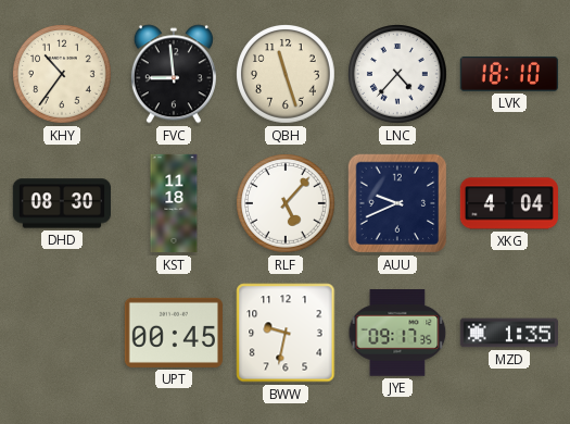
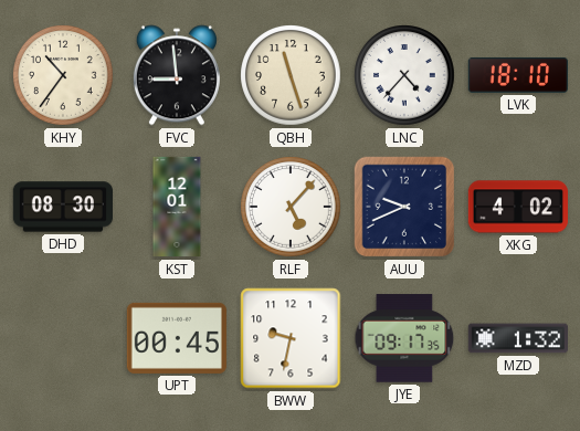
KST: 11:18 -> 12:01 (177, 207)
XKG: 4:04 -> 4:02 (517, 207)
MZD: 1:35 -> 1:32 (517, 338)
